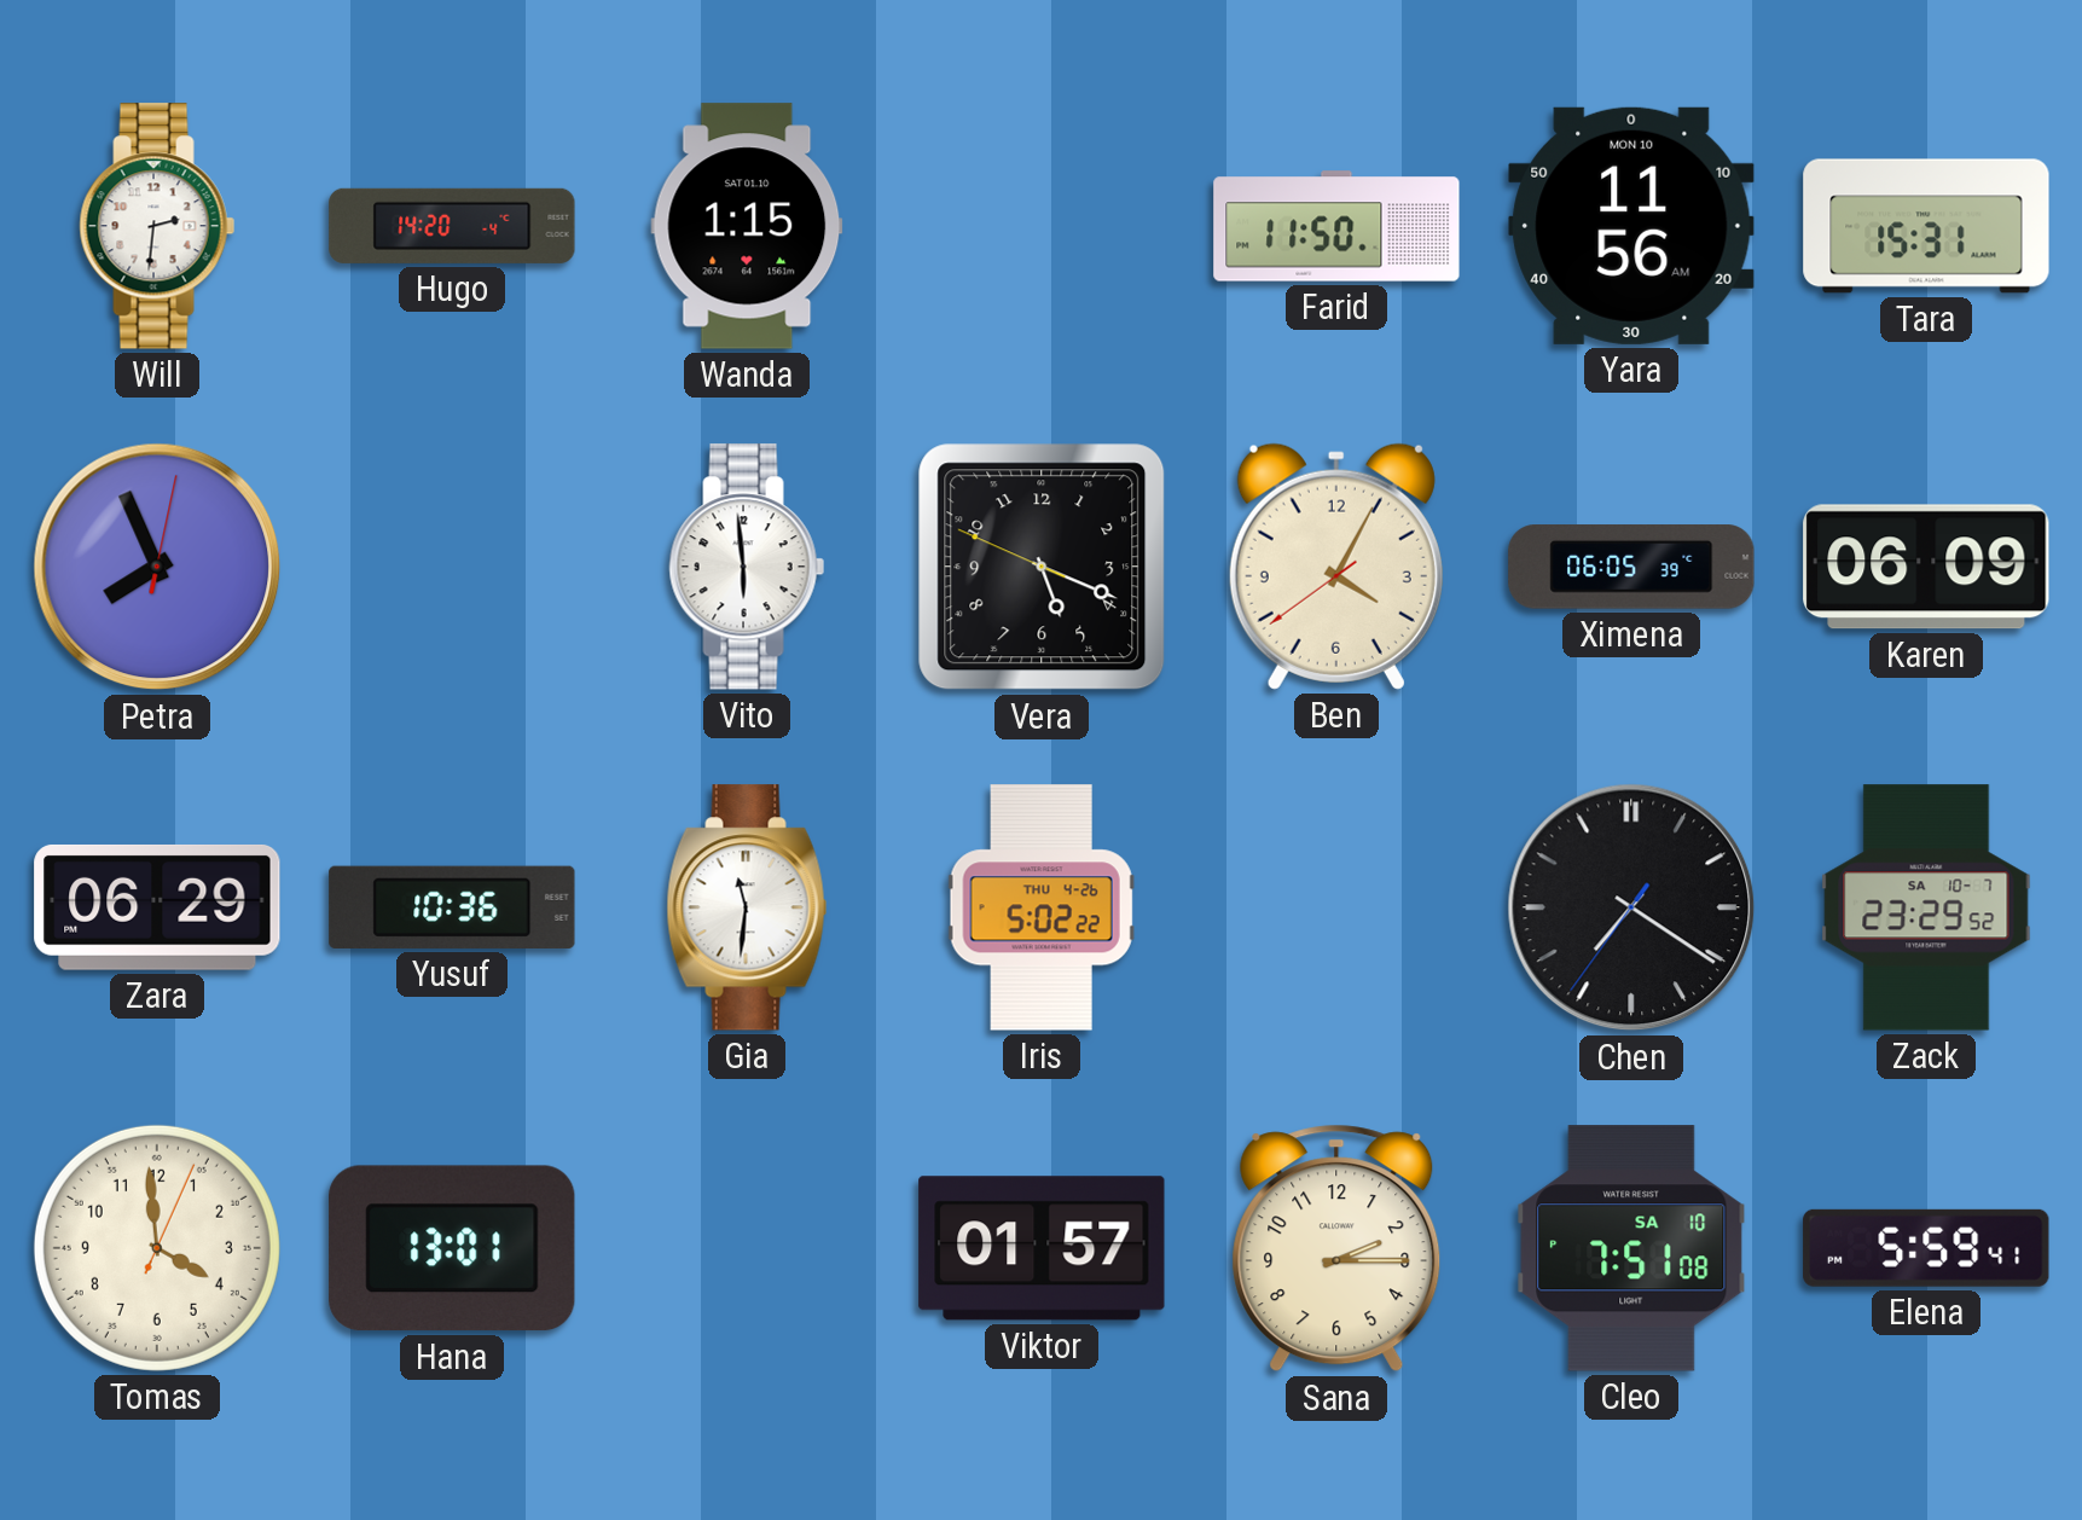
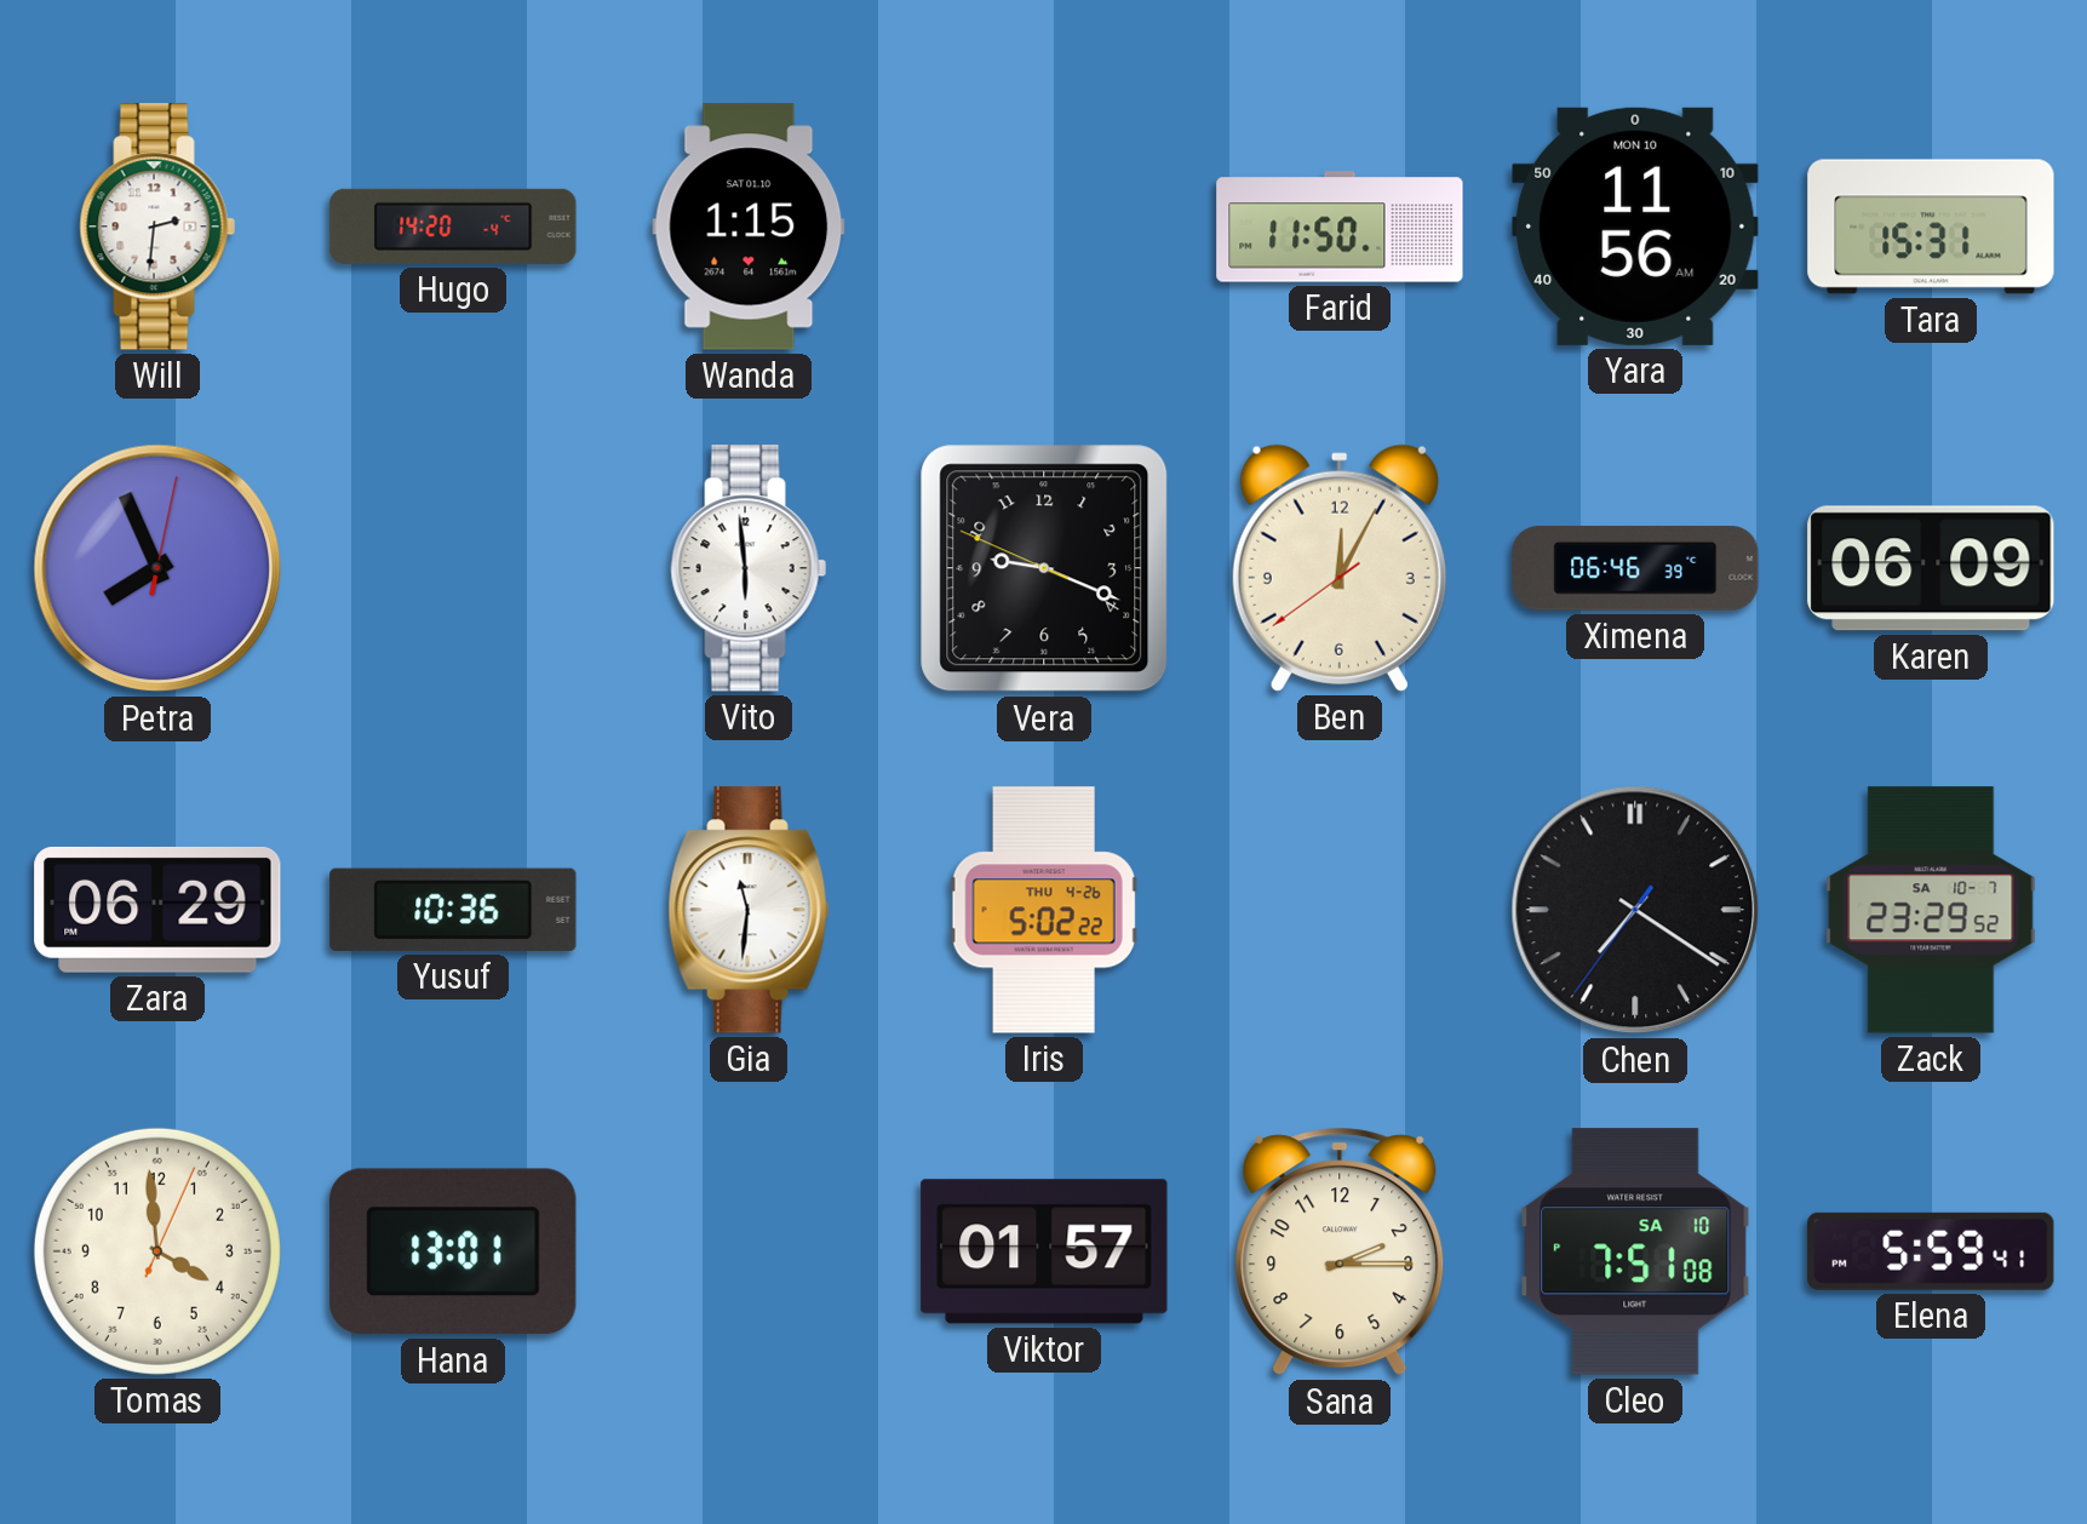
Vera: 5:18 -> 9:18 (1044, 568)
Ben: 4:04 -> 12:04 (1340, 568)
Ximena: 06:05 -> 06:46 (1635, 568)
